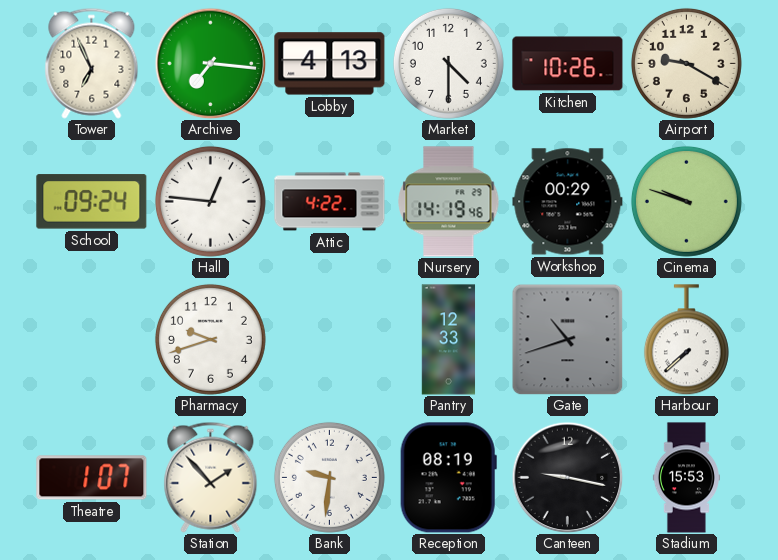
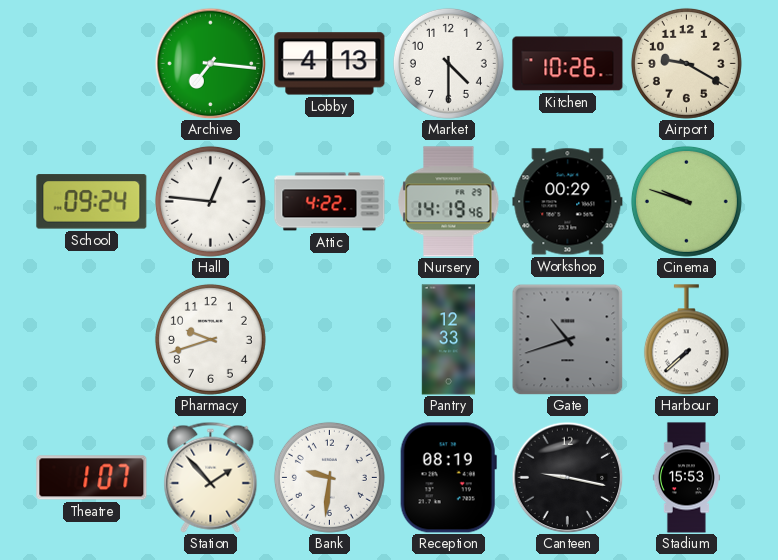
Tower: 6:56 -> none (92, 63)
